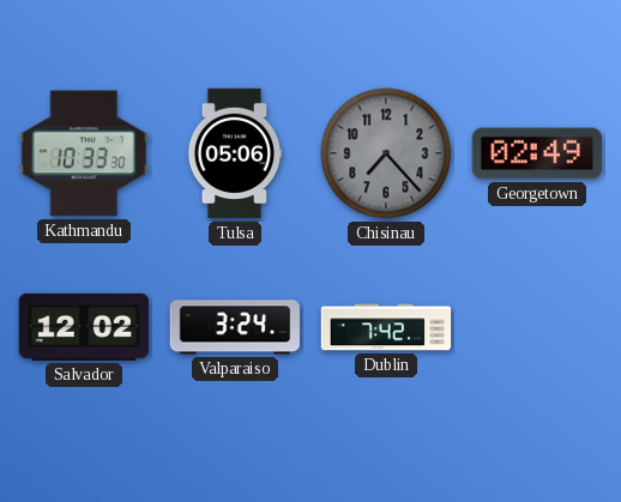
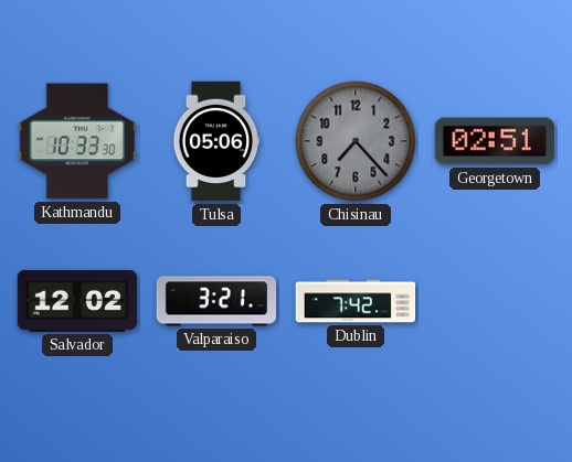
Georgetown: 02:49 -> 02:51 (494, 141)
Valparaiso: 3:24 -> 3:21 (215, 301)
